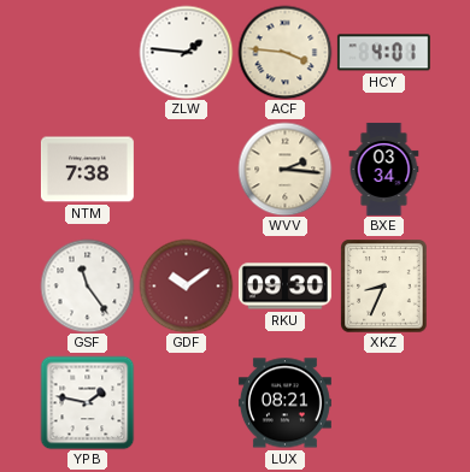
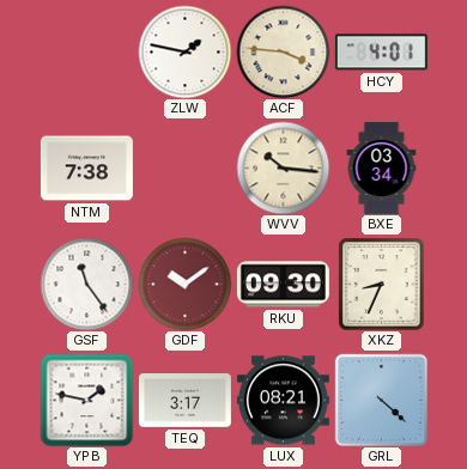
ZLW: 1:46 -> 1:47 (184, 51)
WVV: 2:16 -> 10:16 (283, 167)
TEQ: none -> 3:17 (184, 401)
GRL: none -> 4:22 (381, 400)
